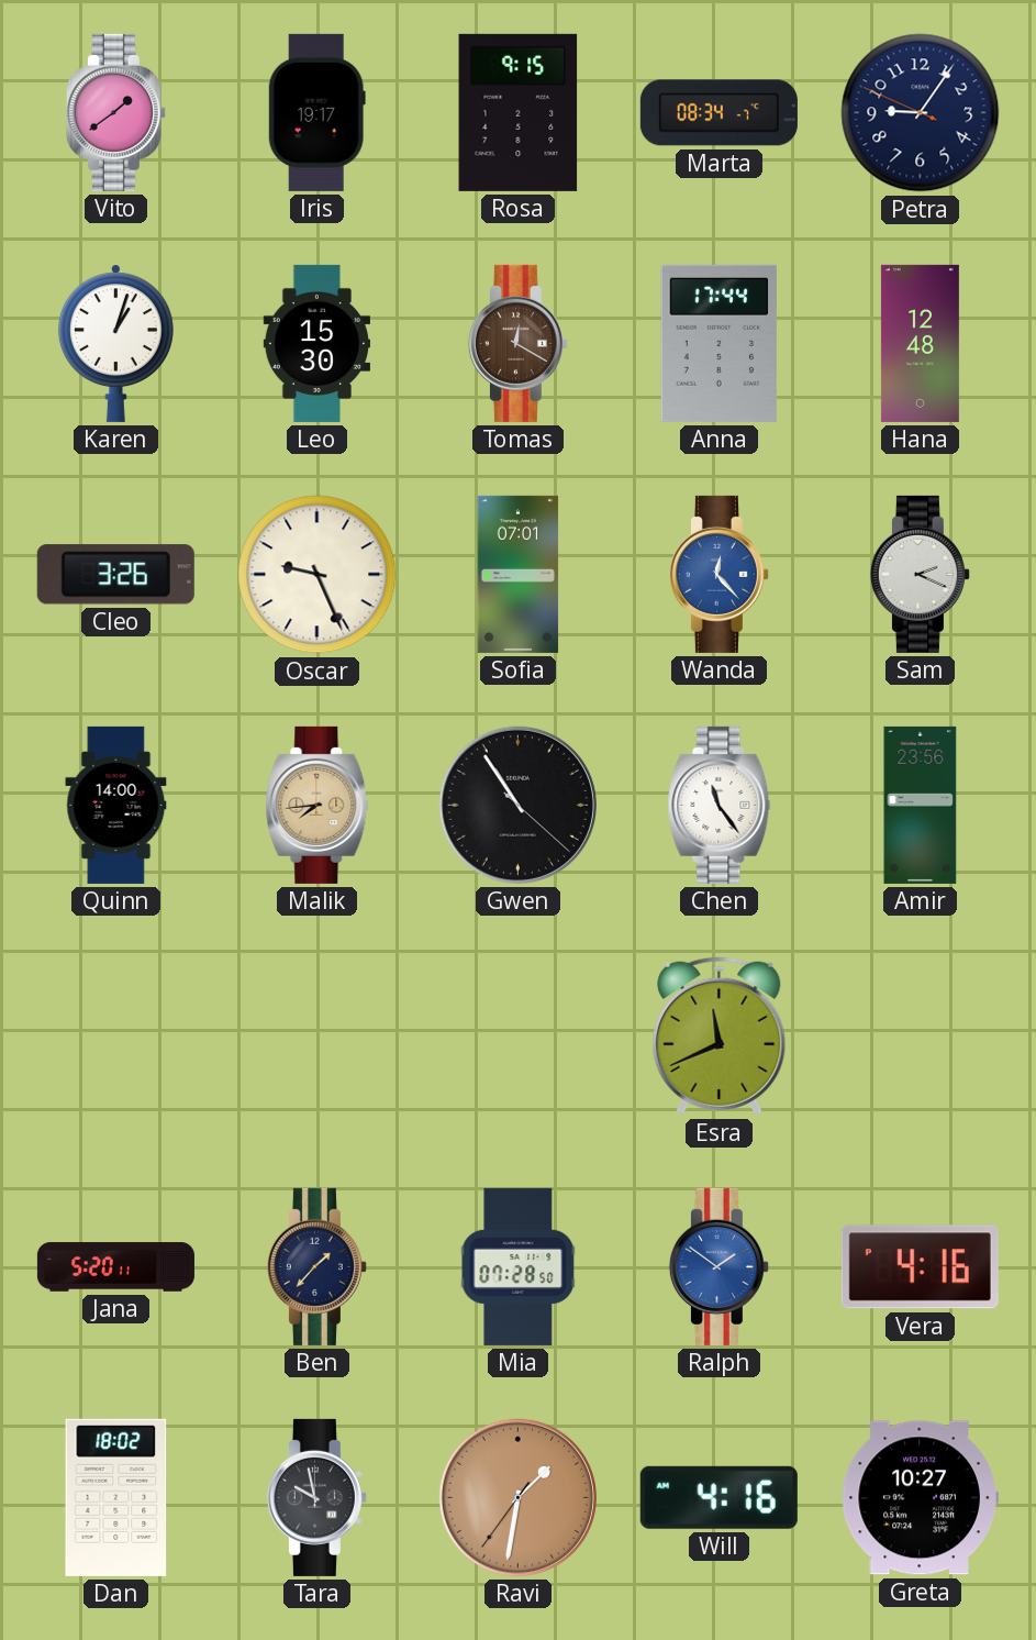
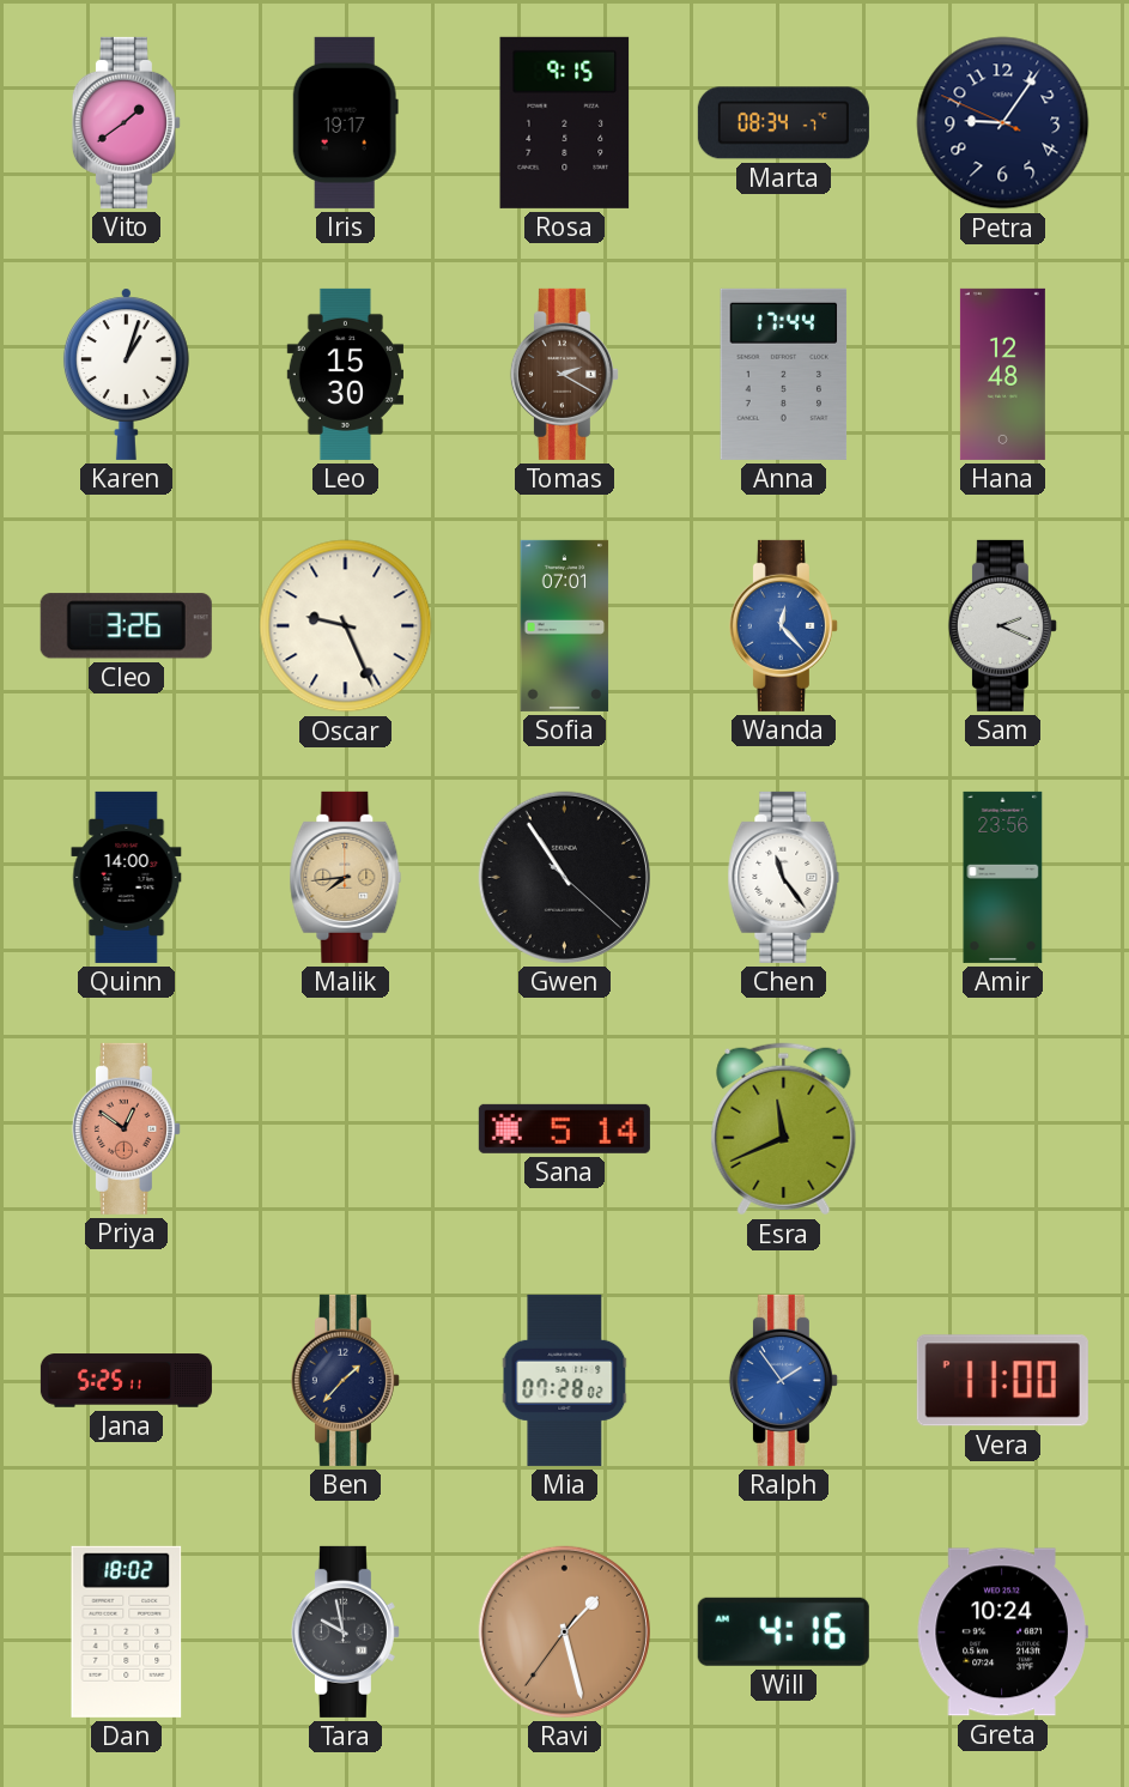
Tomas: 12:20 -> 2:20 (564, 374)
Priya: none -> 12:51 (126, 1128)
Sana: none -> 5:14 (564, 1128)
Jana: 5:20 -> 5:25 (126, 1381)
Mia: 07:28:50 -> 07:28:02 (565, 1380)
Ralph: 1:51 -> 1:54 (783, 1380)
Vera: 4:16 -> 11:00 (1002, 1381)
Ravi: 1:31 -> 1:27 (564, 1631)
Greta: 10:27 -> 10:24 (1002, 1632)
